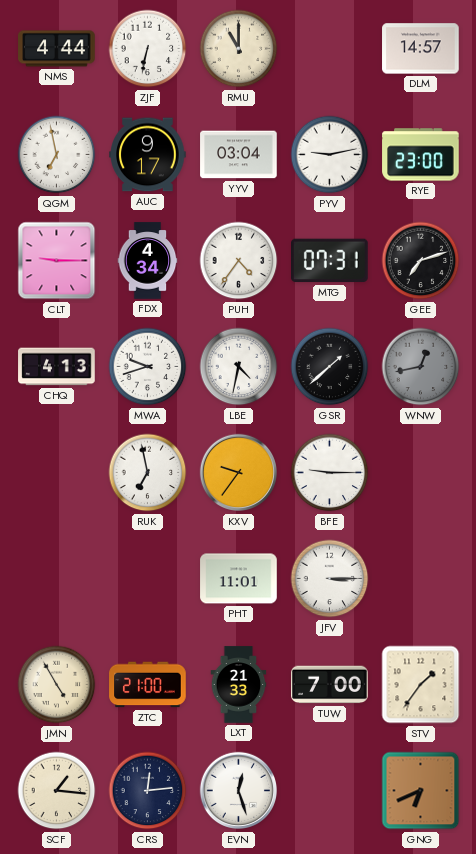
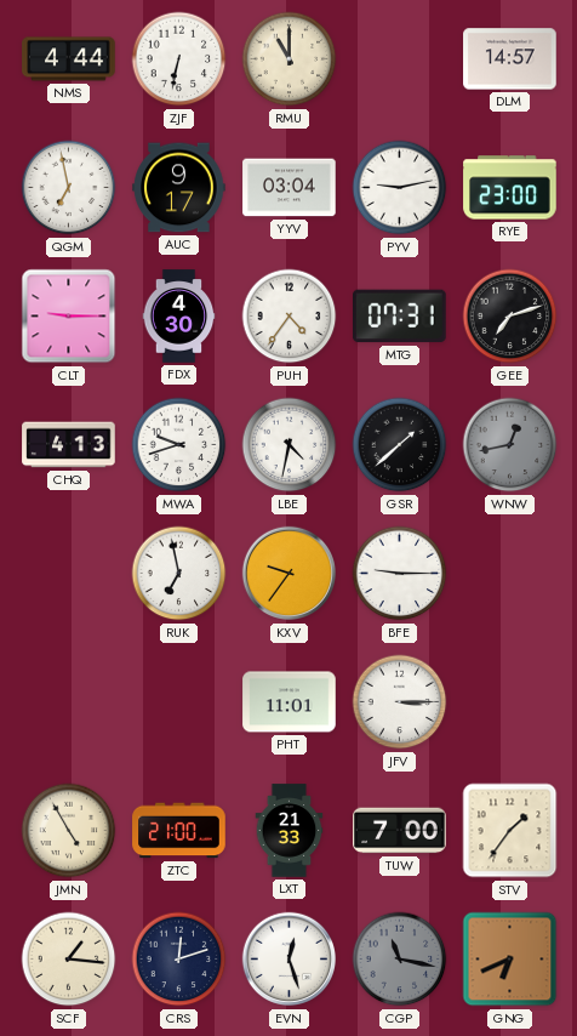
FDX: 4:34 -> 4:30 (179, 317)
CRS: 12:14 -> 12:12 (179, 960)
CGP: none -> 11:17 (400, 960)
